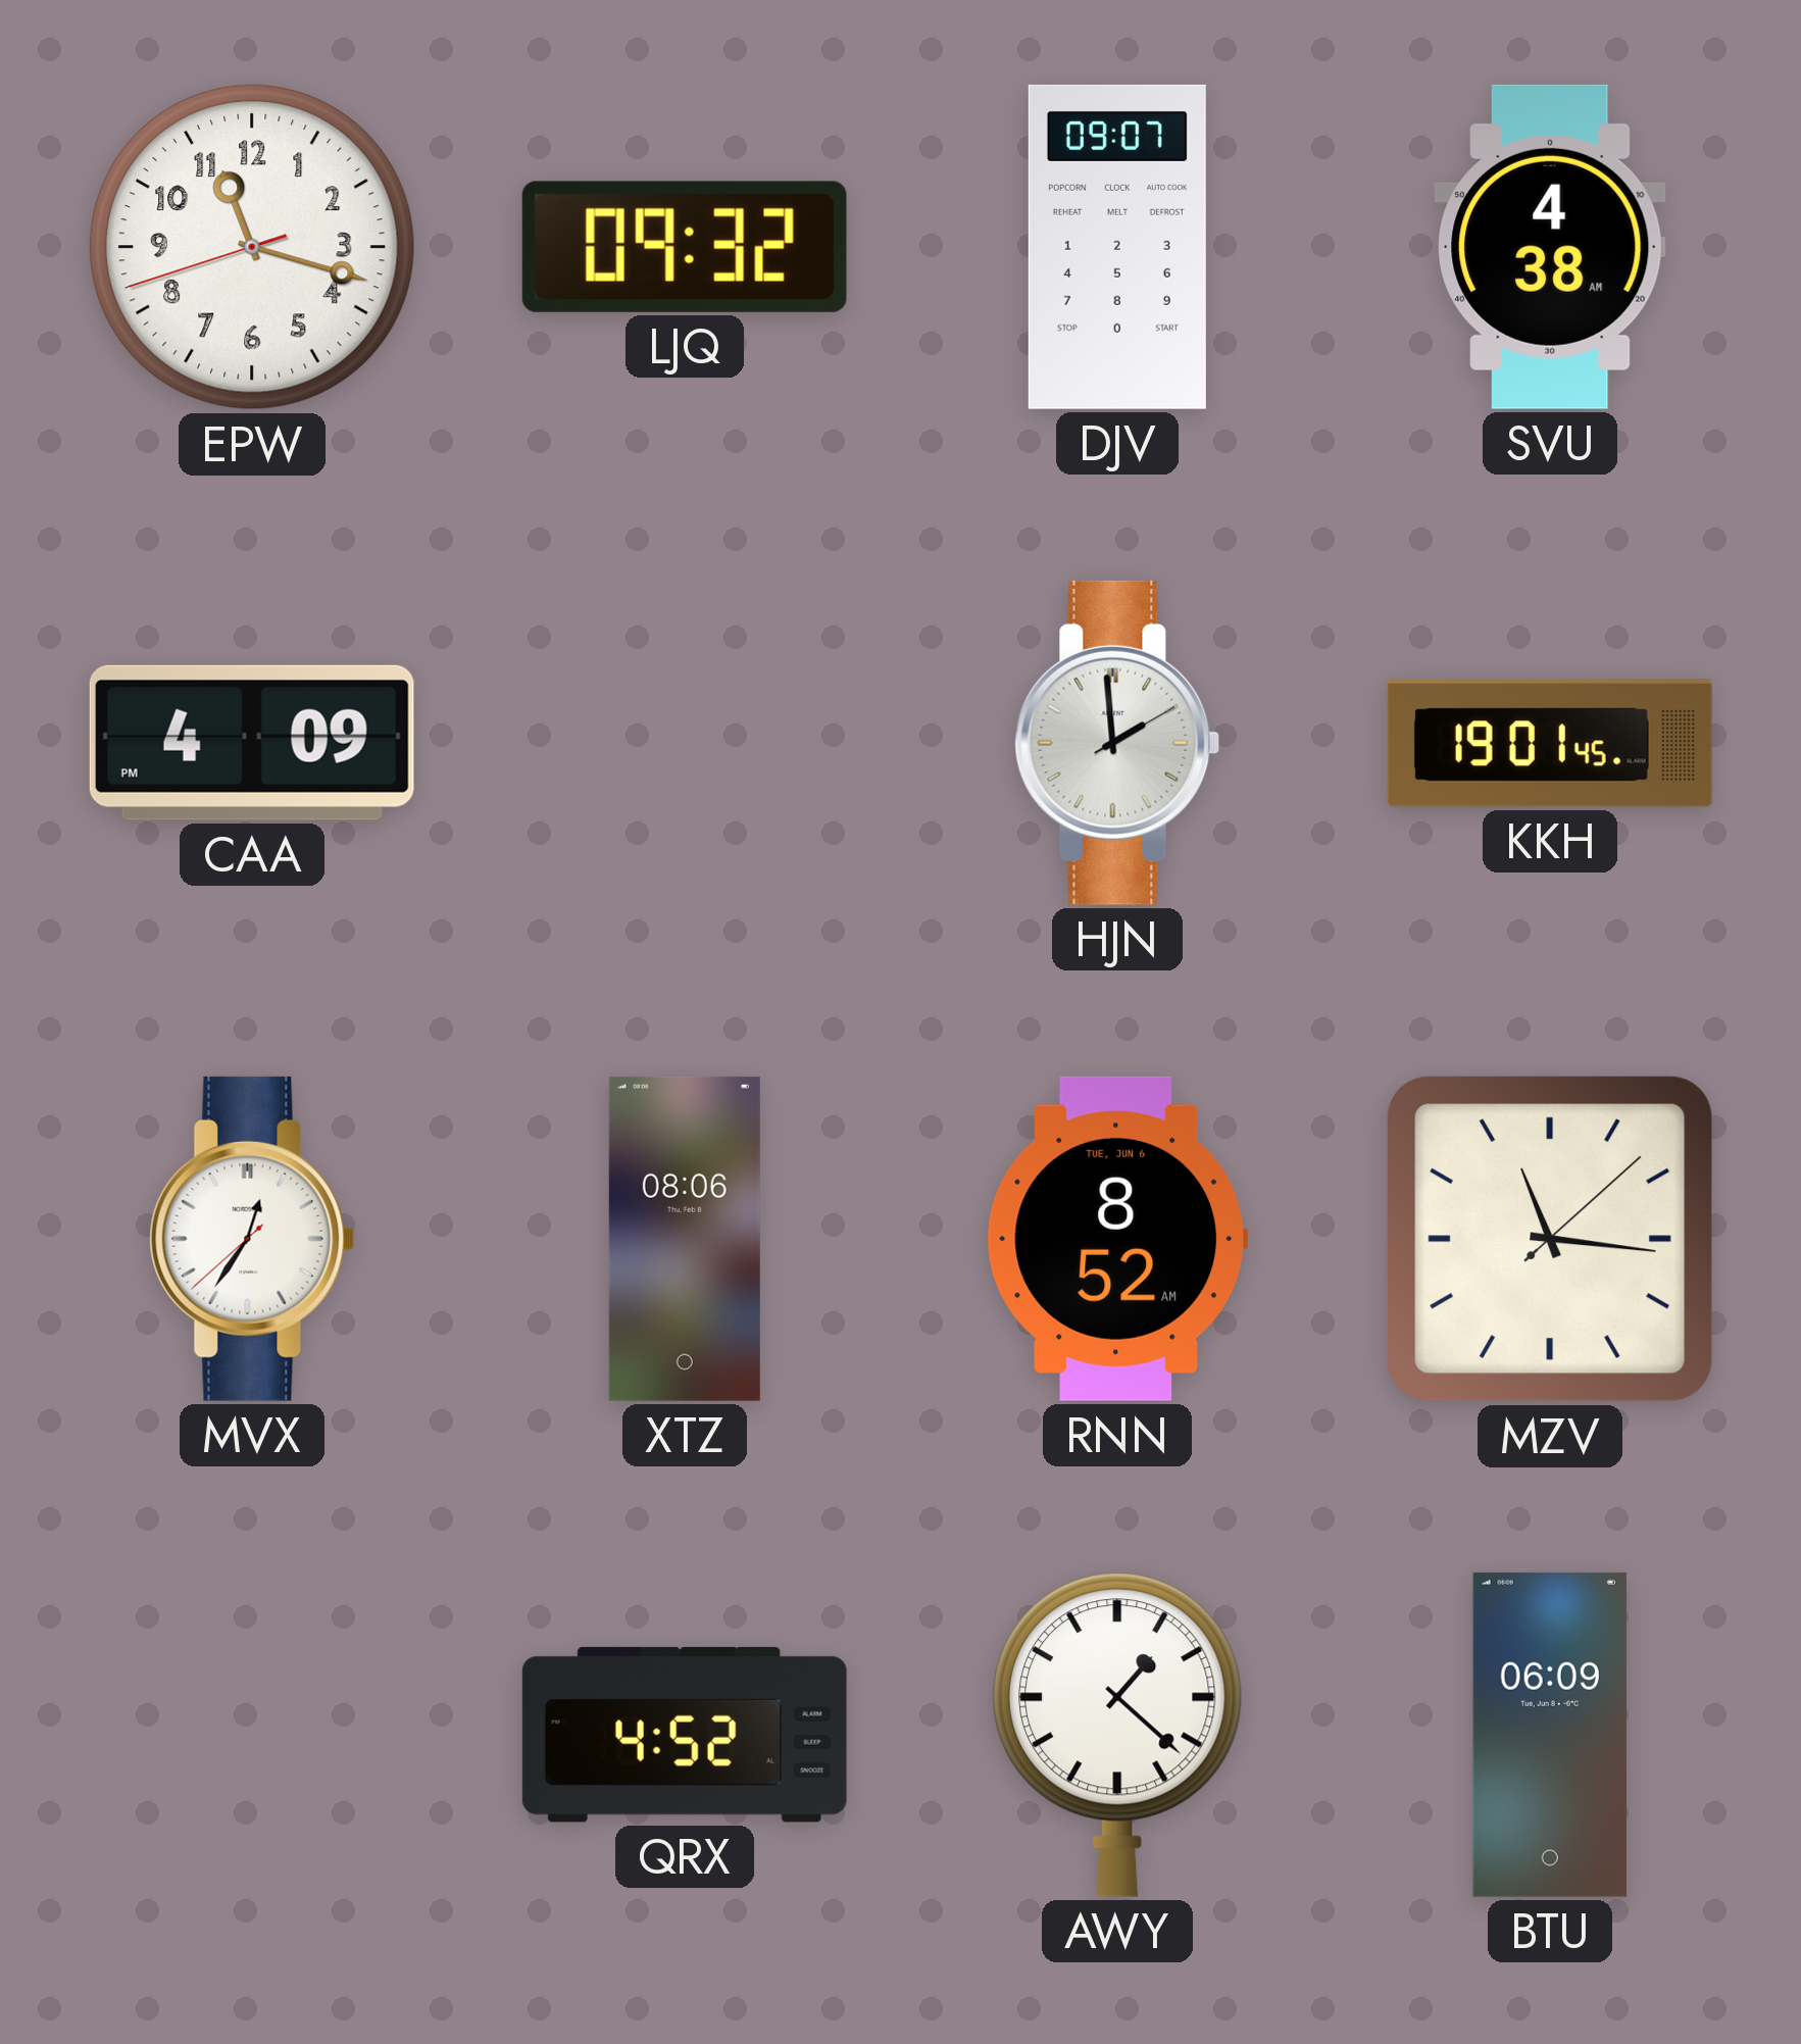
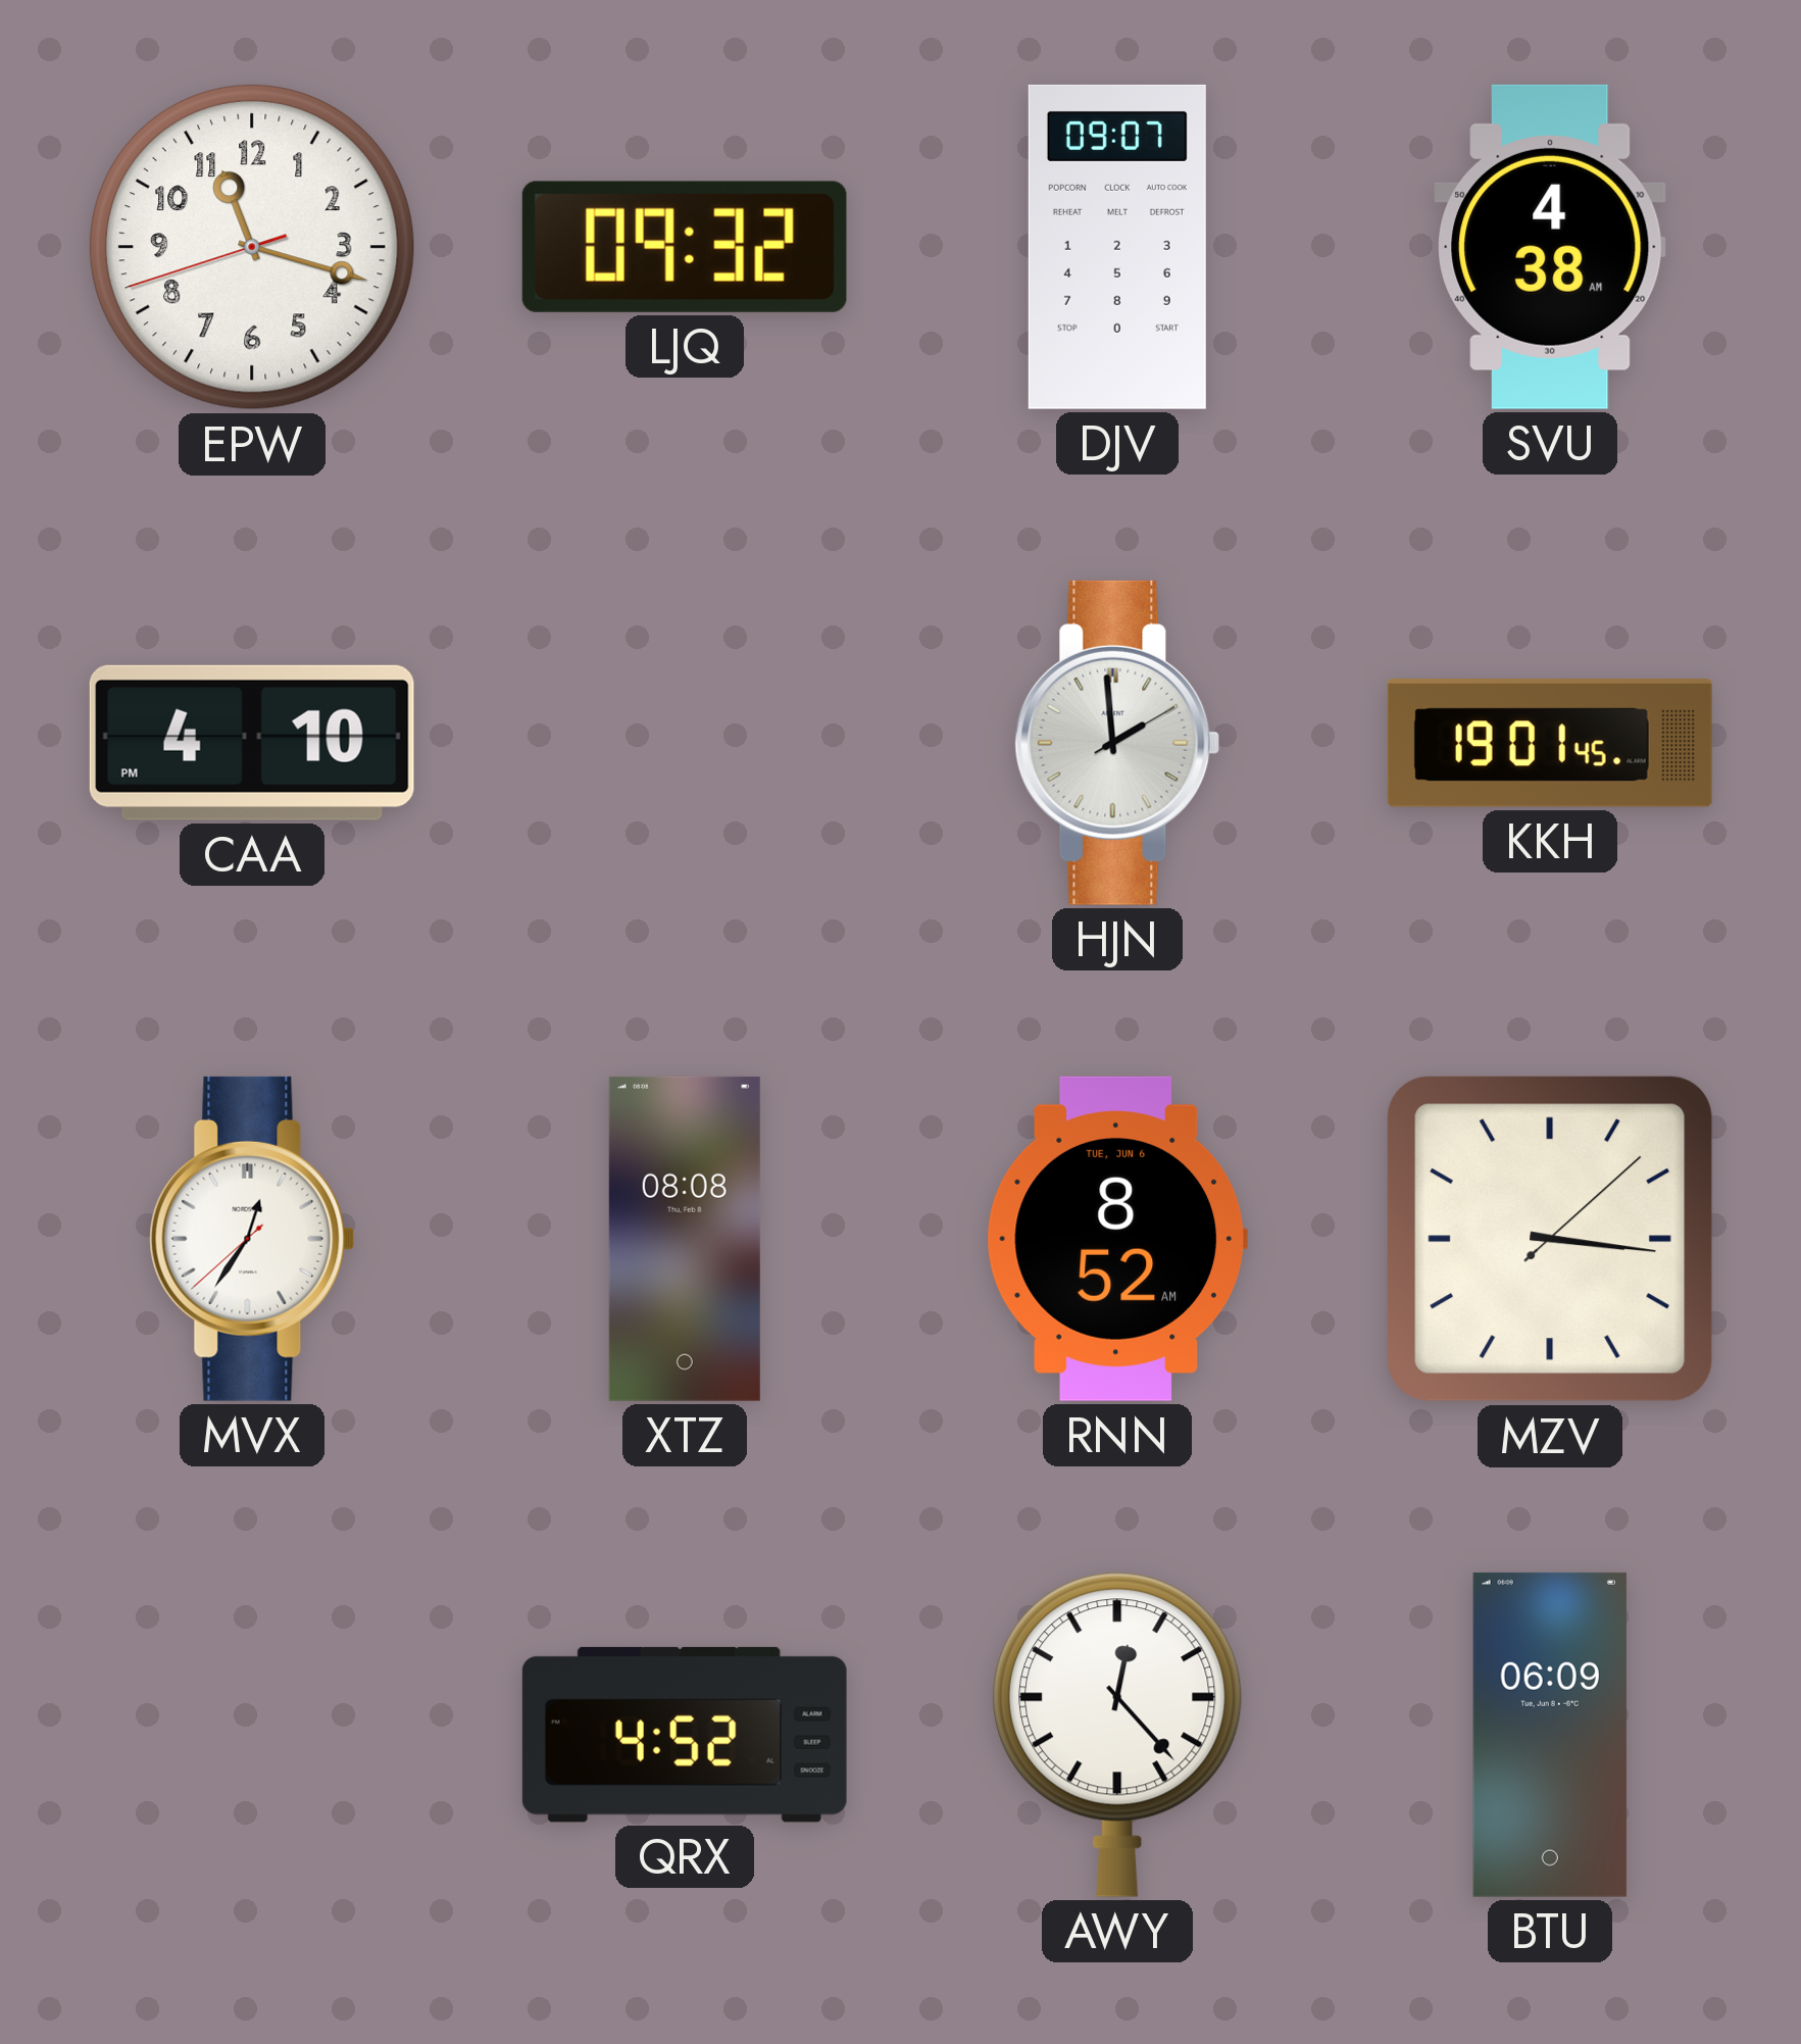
CAA: 4:09 -> 4:10 (252, 743)
XTZ: 08:06 -> 08:08 (685, 1239)
MZV: 11:16 -> 3:16 (1550, 1239)
AWY: 1:22 -> 12:23 (1118, 1735)
